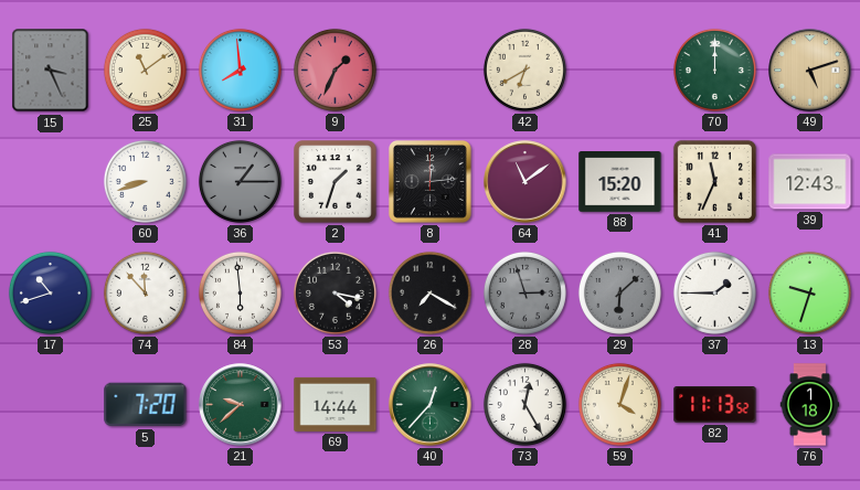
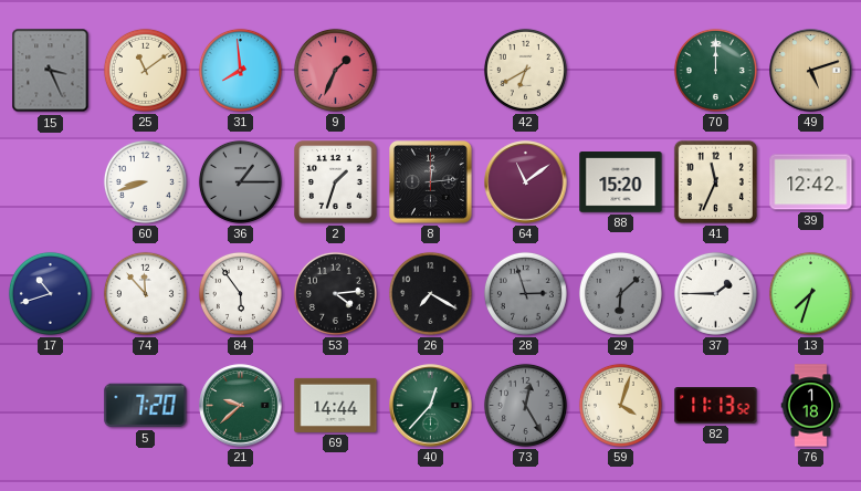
39: 12:43 -> 12:42 (811, 182)
84: 5:59 -> 5:54 (240, 293)
53: 4:17 -> 4:14 (335, 293)
13: 9:33 -> 7:33 (810, 293)
73 dial: white -> grey (525, 405)
